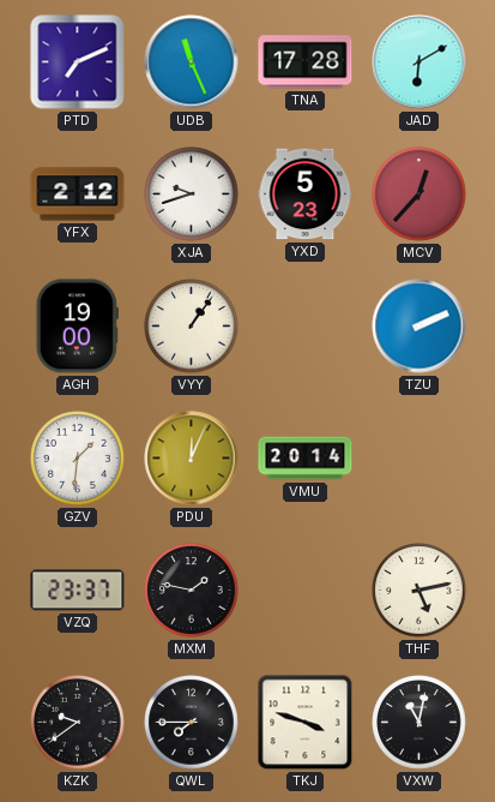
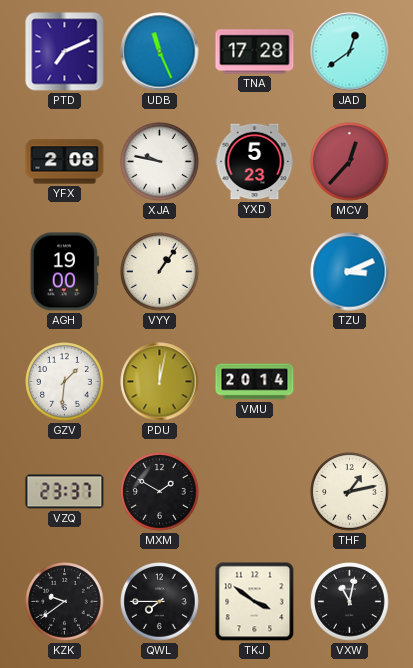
JAD: 6:10 -> 12:39 (350, 52)
YFX: 2:12 -> 2:08 (65, 162)
XJA: 9:42 -> 9:47 (160, 162)
TZU: 2:11 -> 3:11 (350, 272)
PDU: 12:04 -> 12:02 (160, 382)
MXM: 1:47 -> 1:50 (160, 492)
THF: 5:13 -> 1:13 (350, 492)
TKJ: 3:48 -> 3:51 (255, 602)
